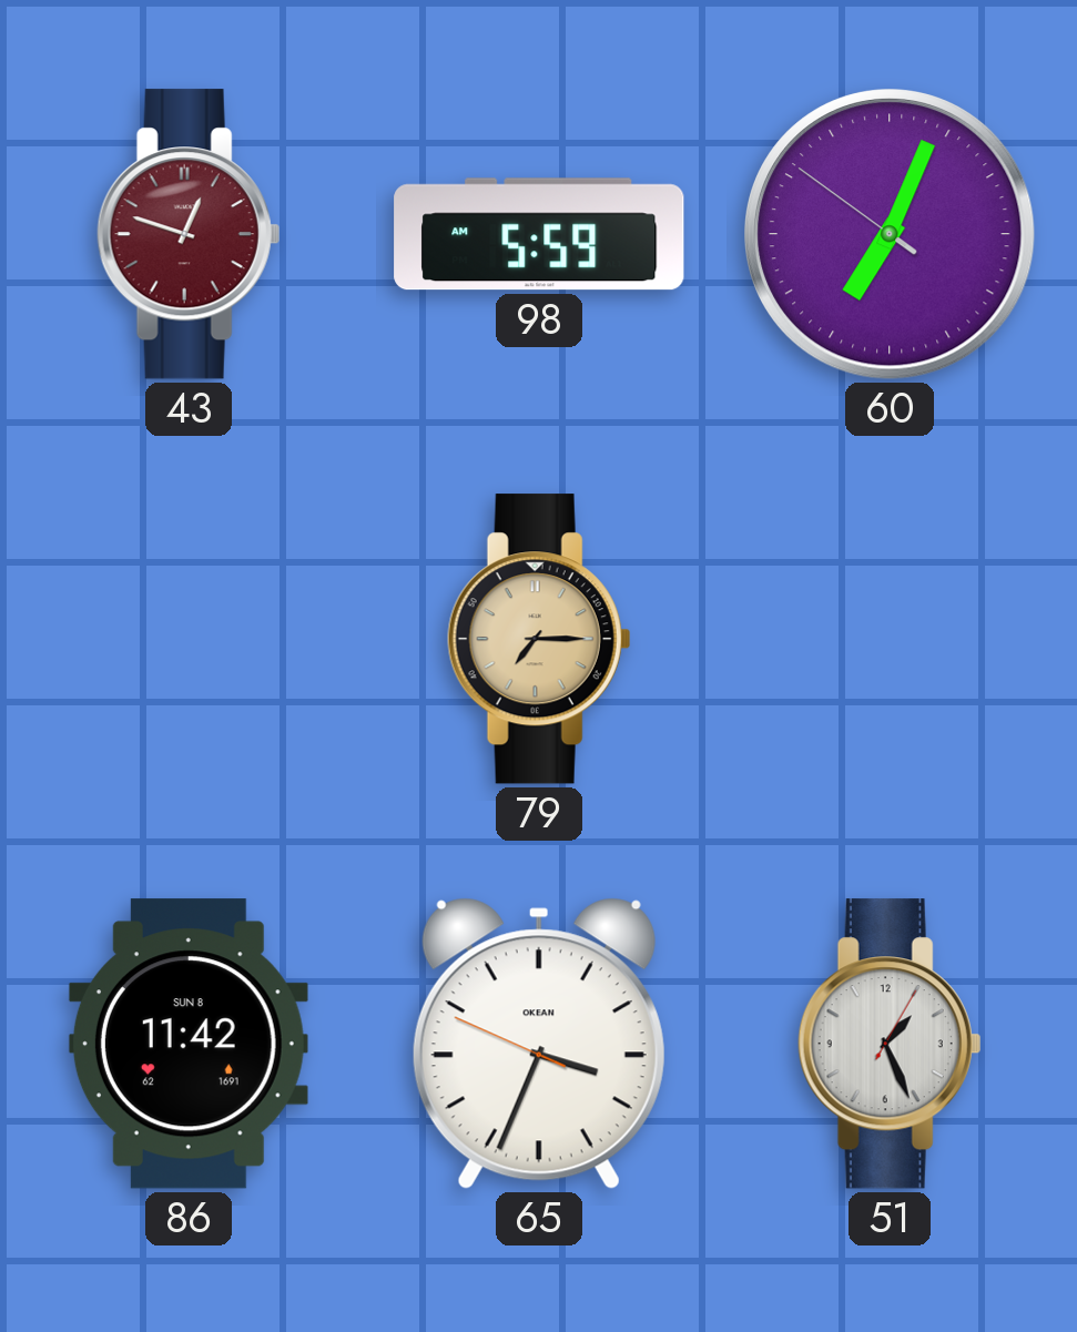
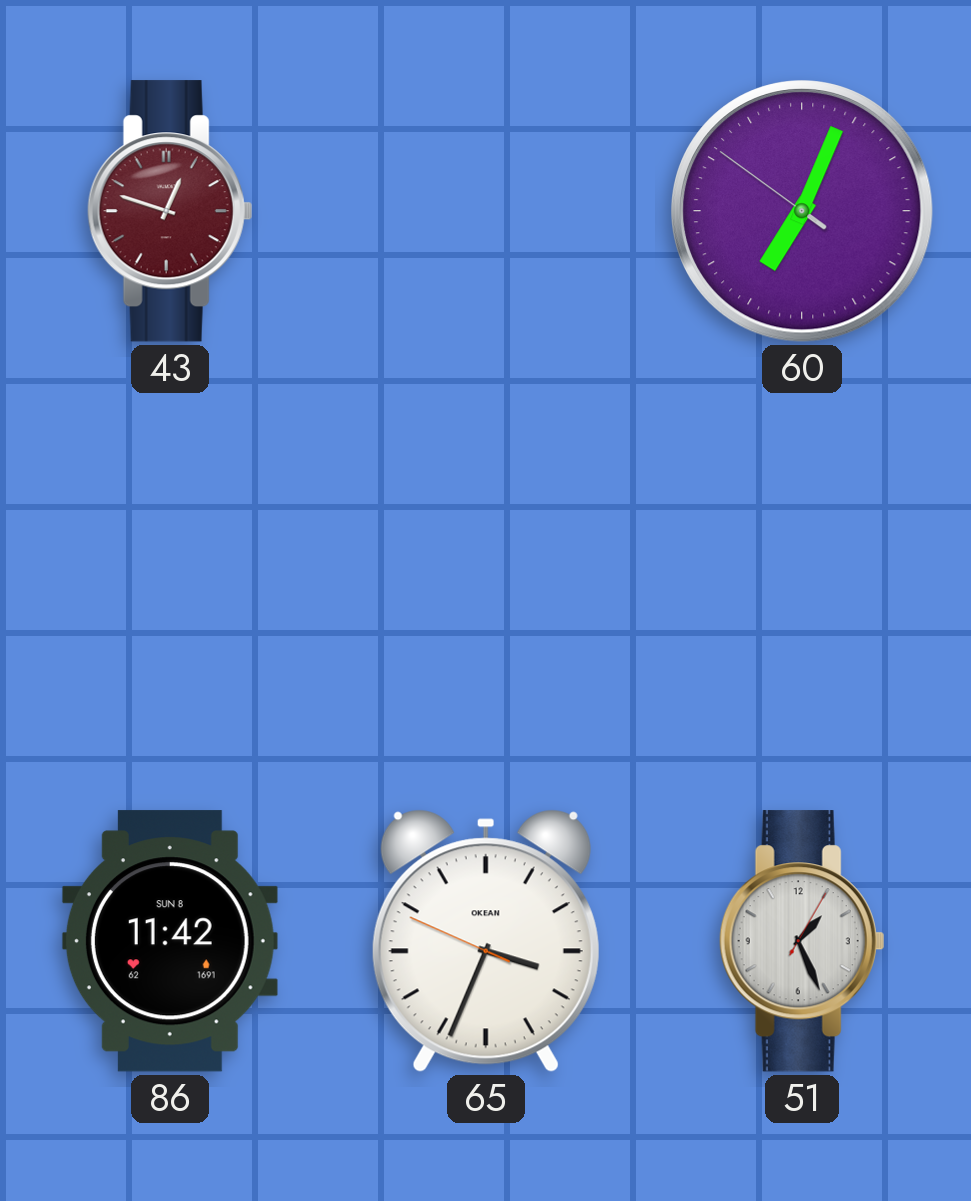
98: 5:59 -> none (539, 234)
79: 7:15 -> none (539, 639)
